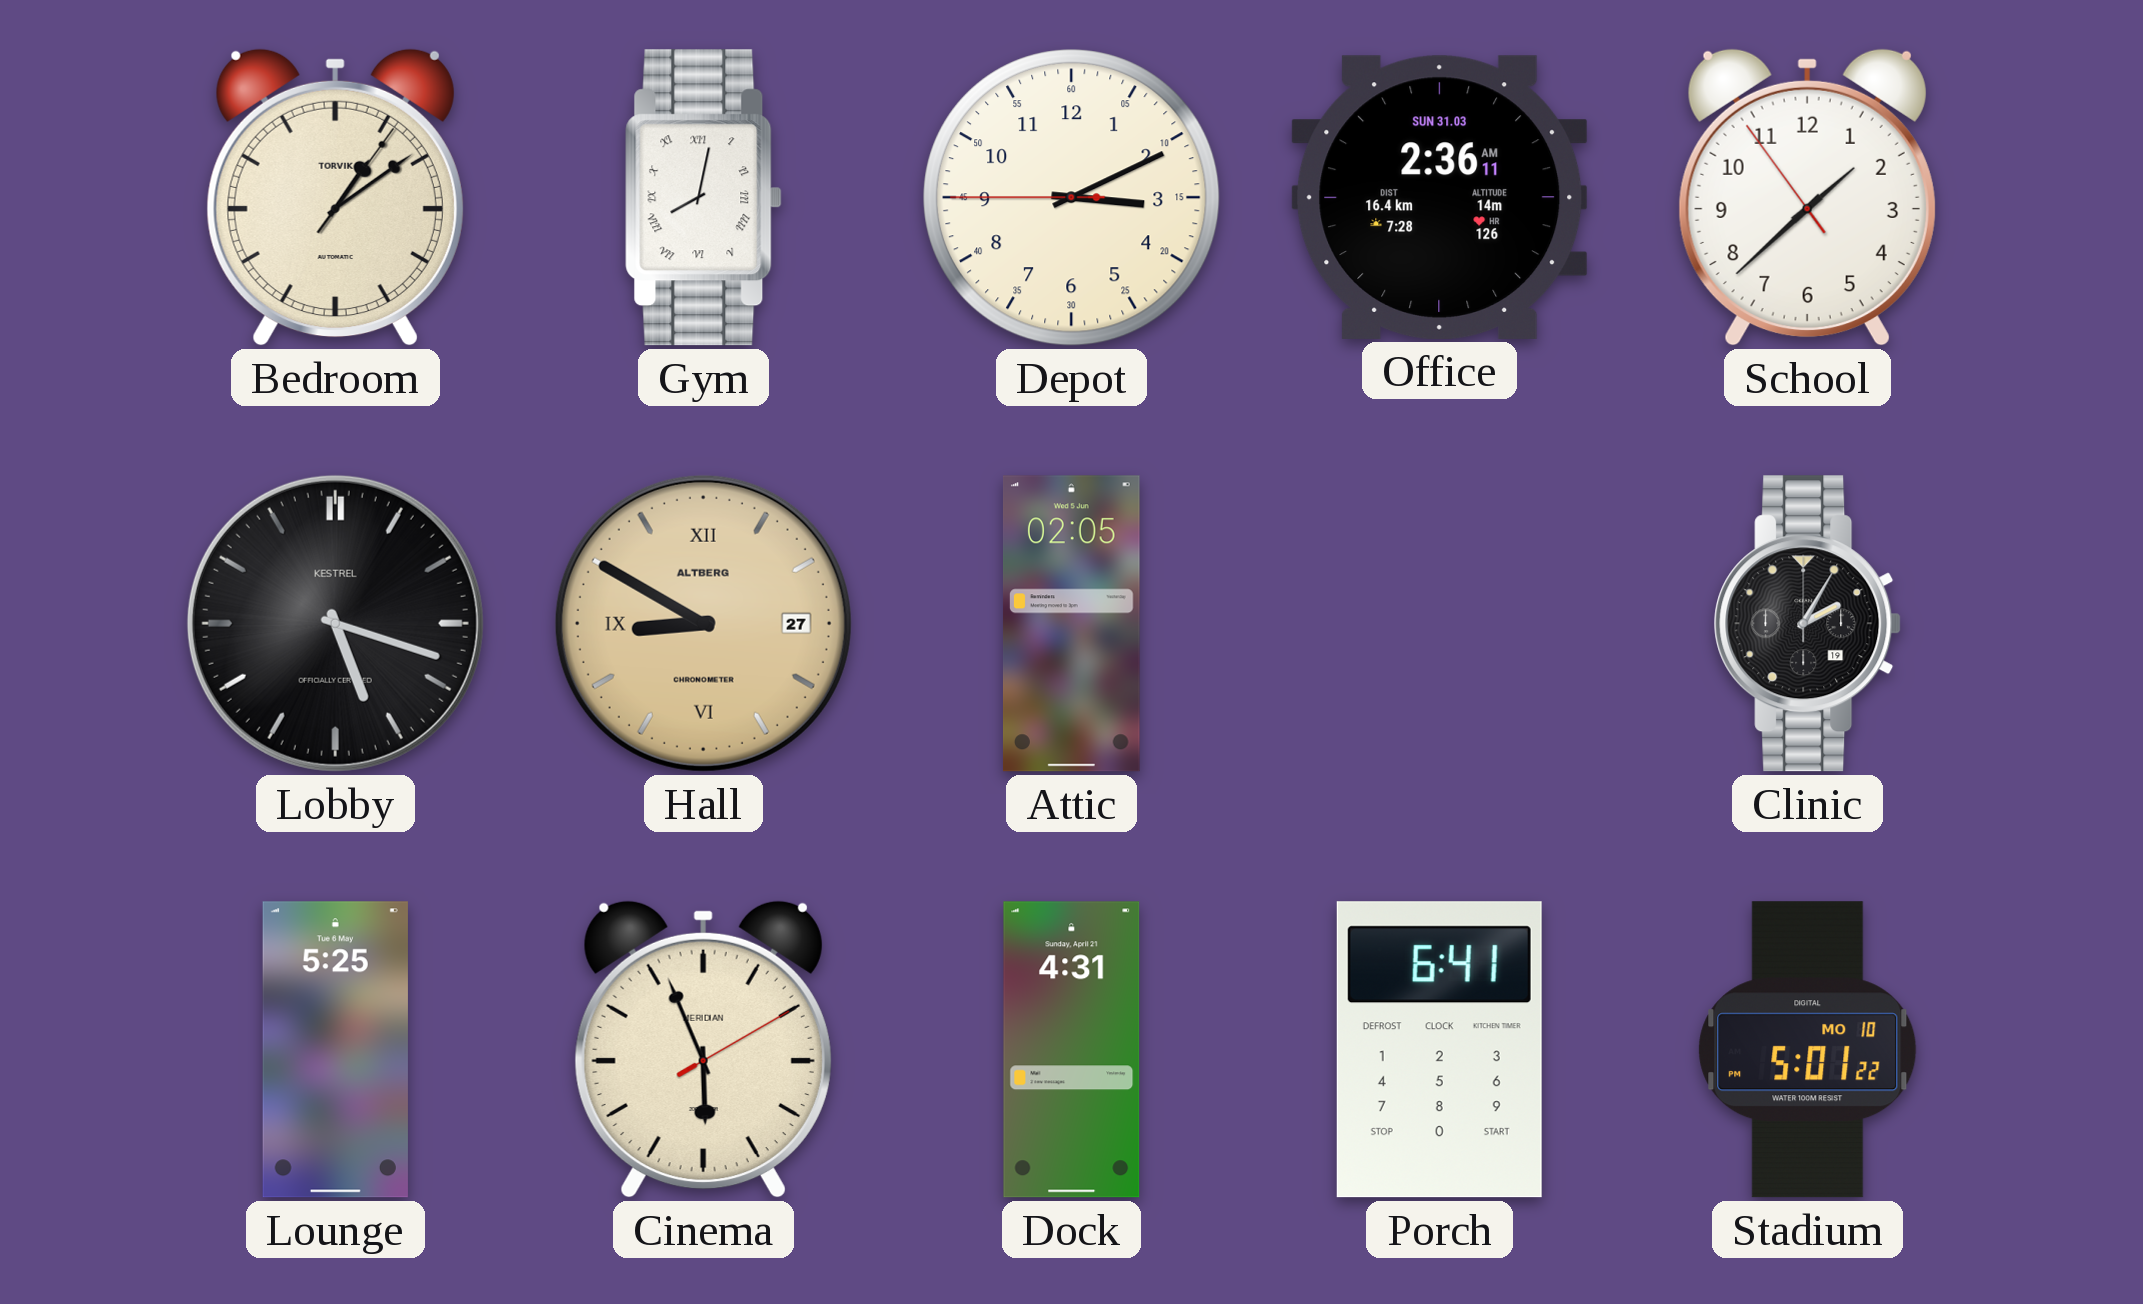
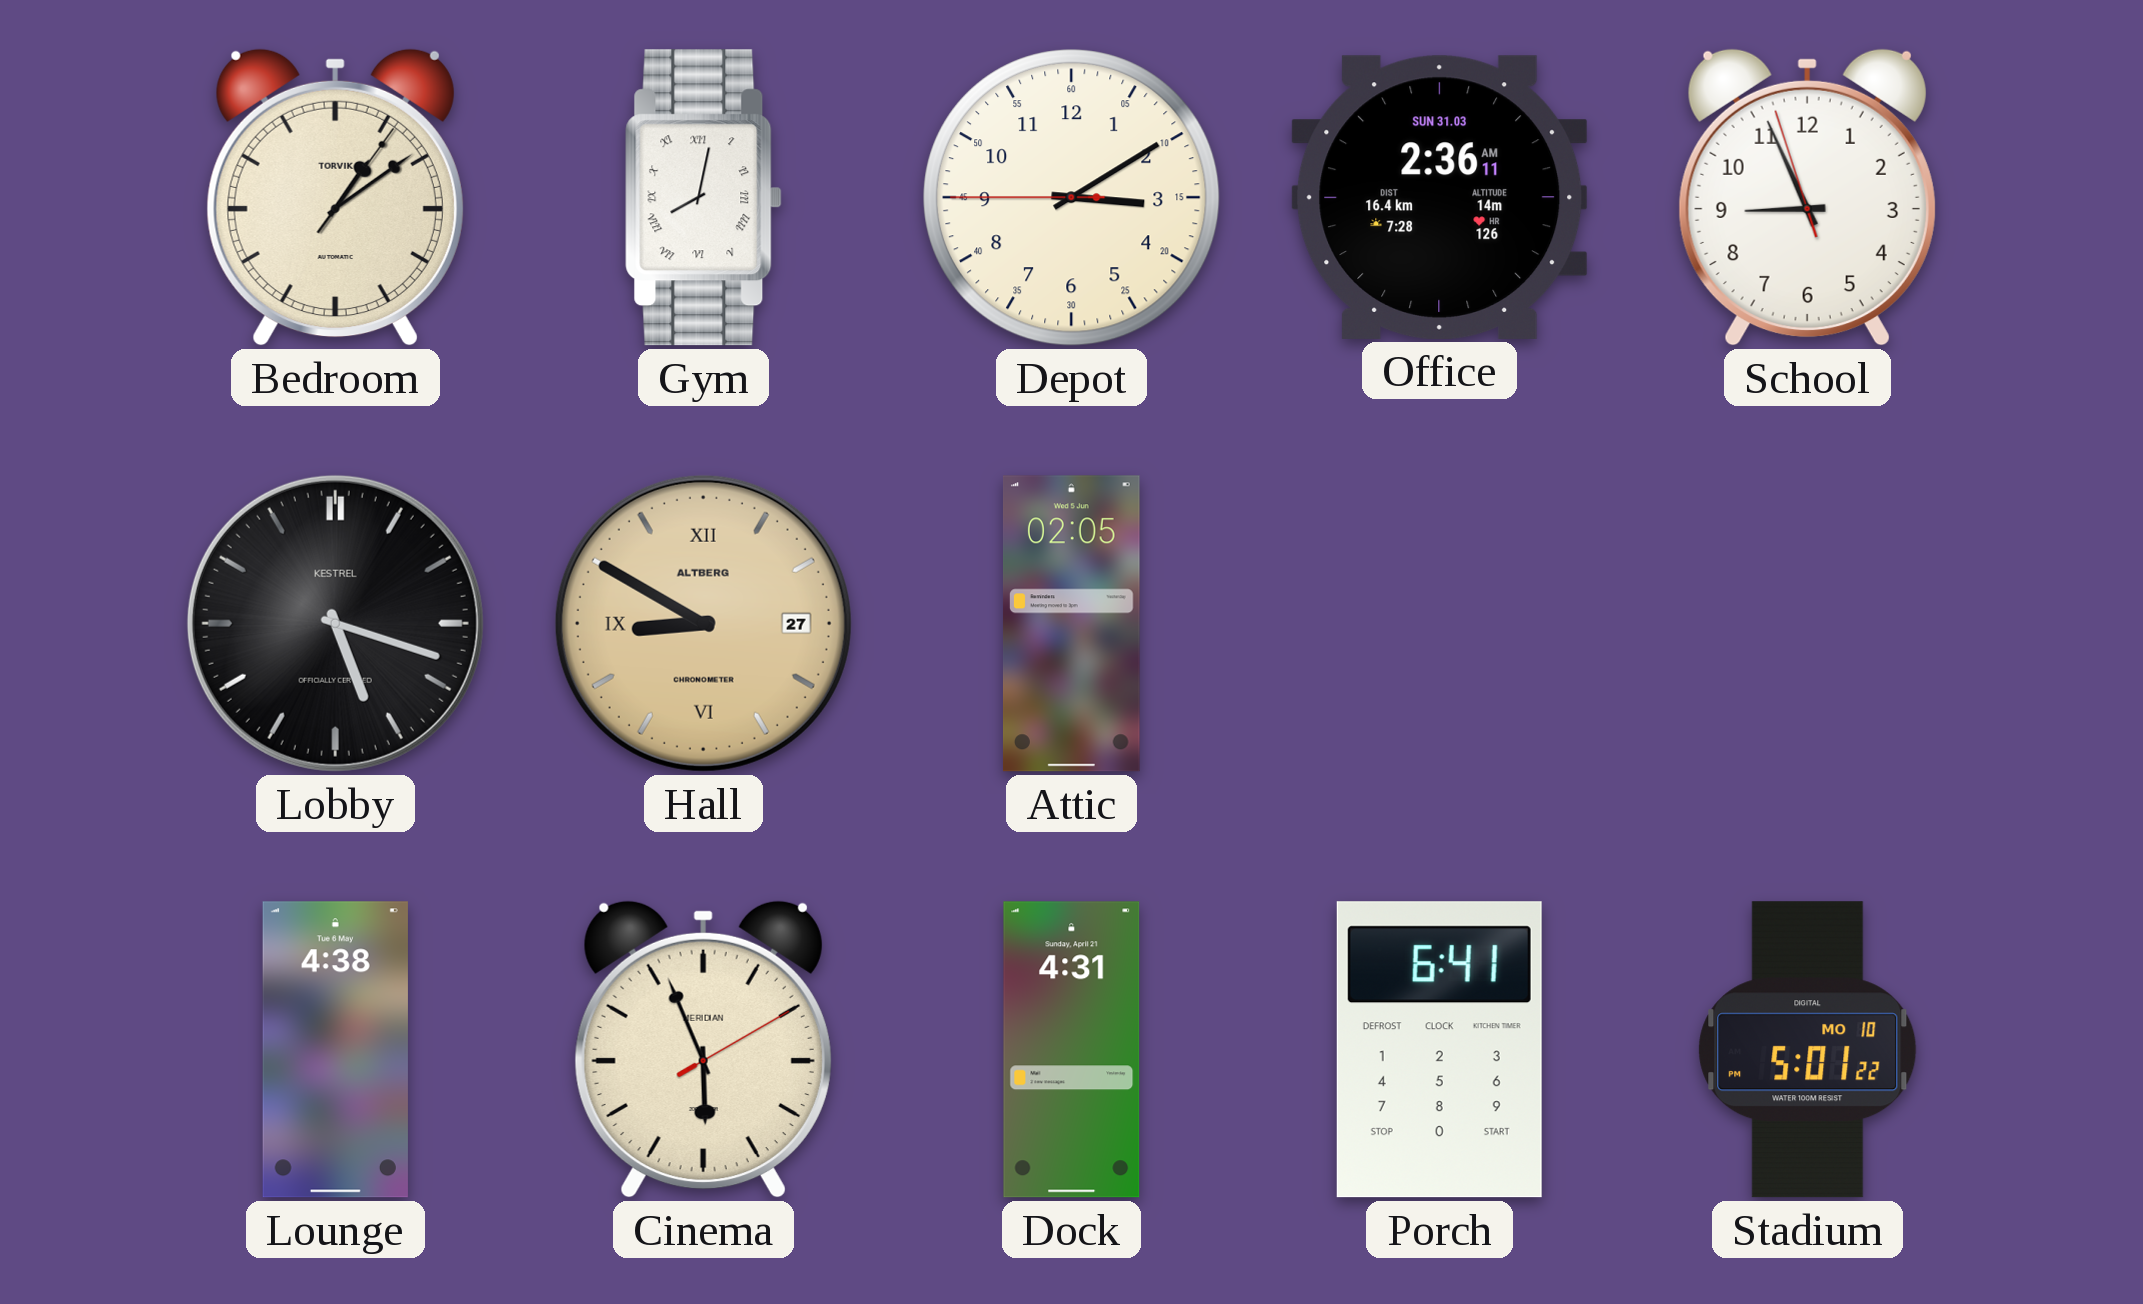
Depot: 3:10 -> 3:09 (1072, 198)
School: 1:37 -> 8:55 (1807, 197)
Clinic: 2:05 -> none (1808, 624)
Lounge: 5:25 -> 4:38 (335, 1050)
